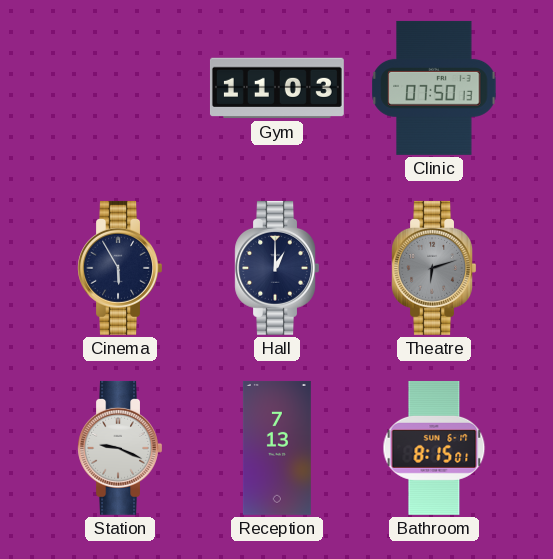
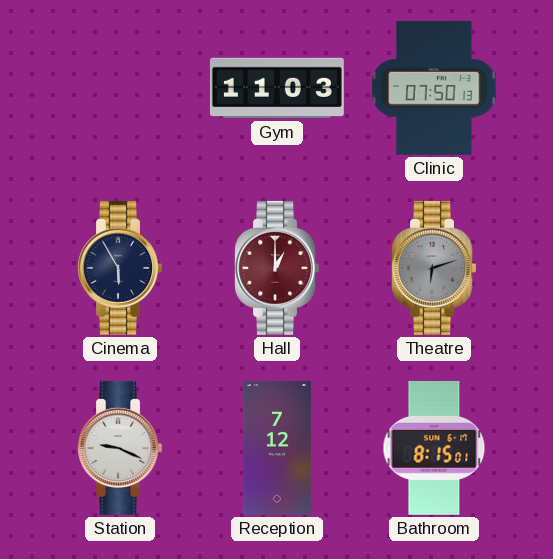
Hall dial: navy -> burgundy (276, 268)
Reception: 7:13 -> 7:12 (277, 448)
